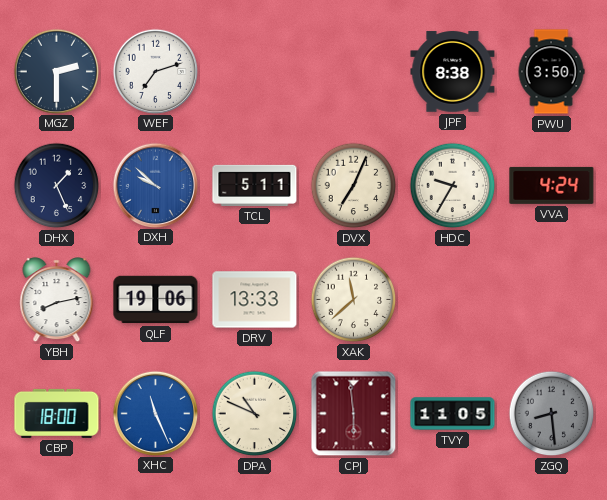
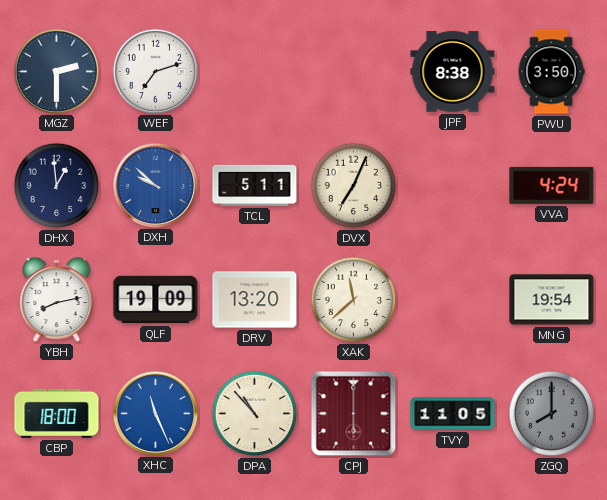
DHX: 1:26 -> 12:59 (57, 186)
HDC: 9:35 -> none (453, 186)
QLF: 19:06 -> 19:09 (156, 300)
DRV: 13:33 -> 13:20 (255, 300)
MNG: none -> 19:54 (552, 300)
DPA: 10:49 -> 10:53 (255, 414)
CPJ: 5:59 -> 6:00 (354, 414)
ZGQ: 8:29 -> 8:00 (552, 414)
